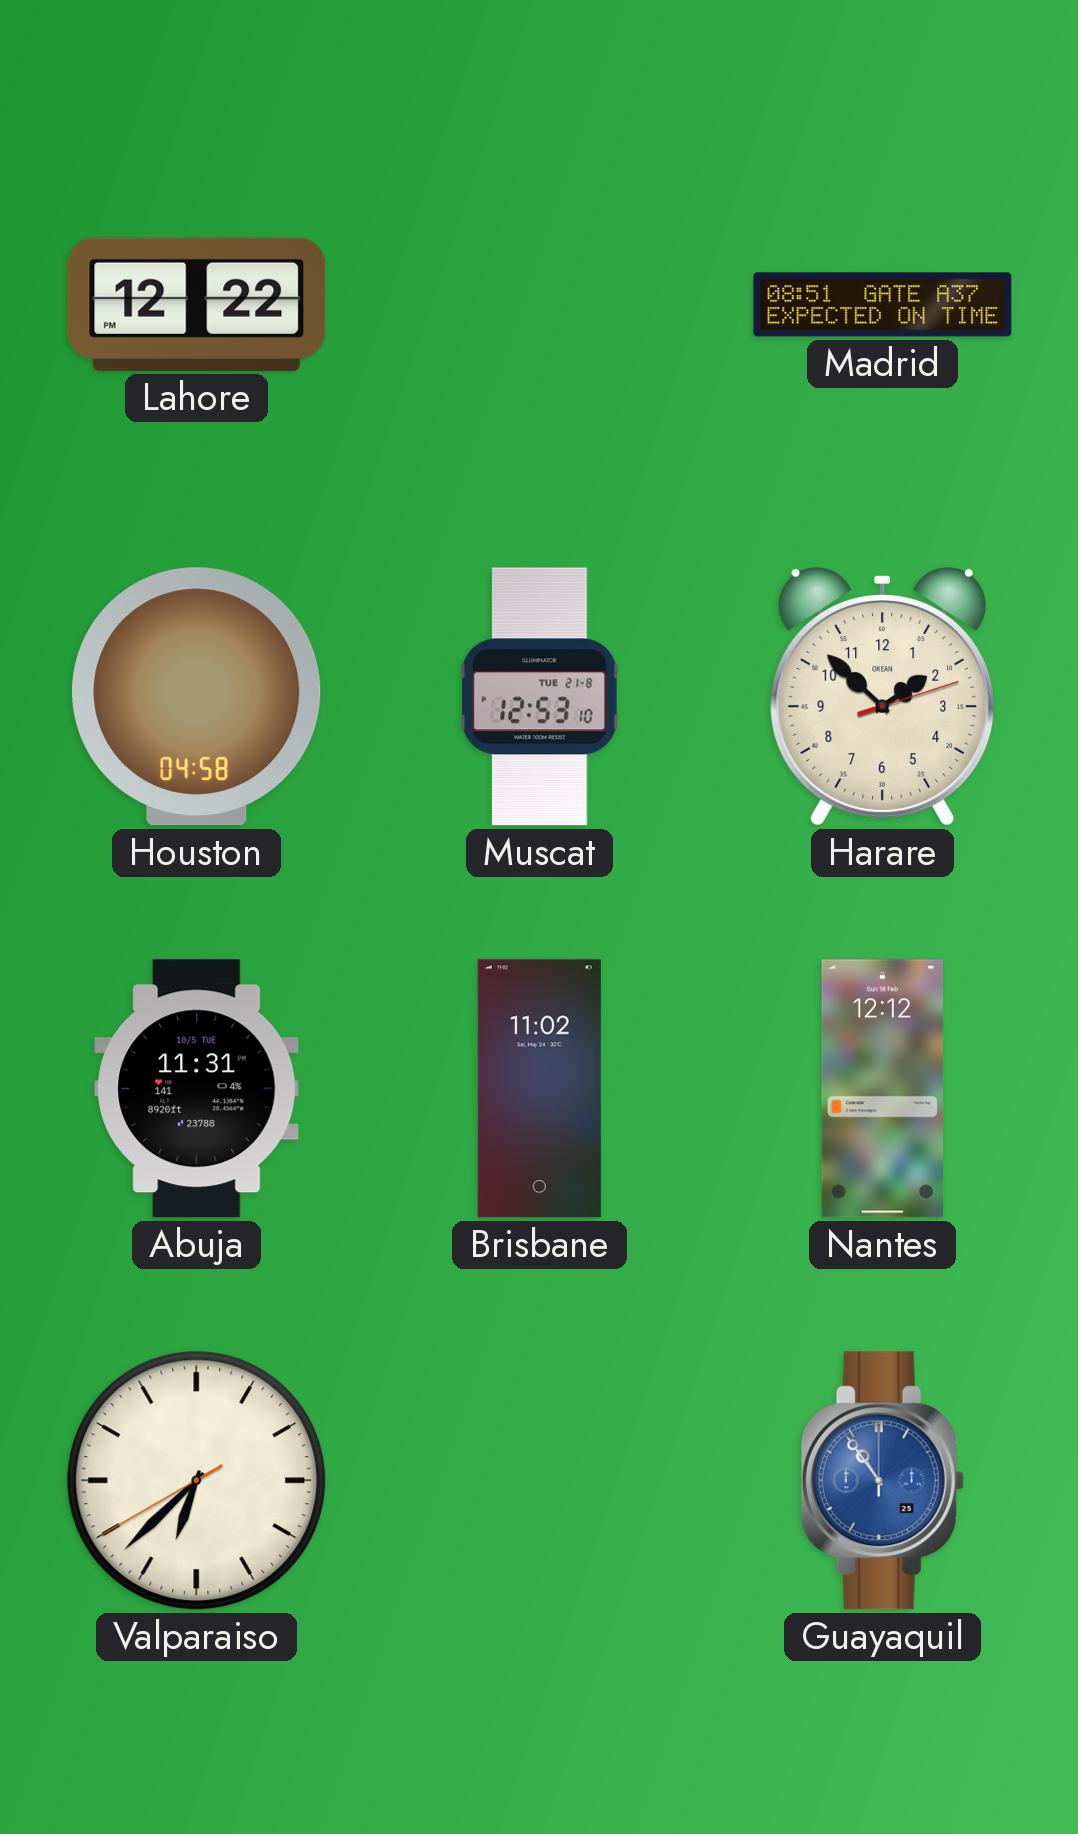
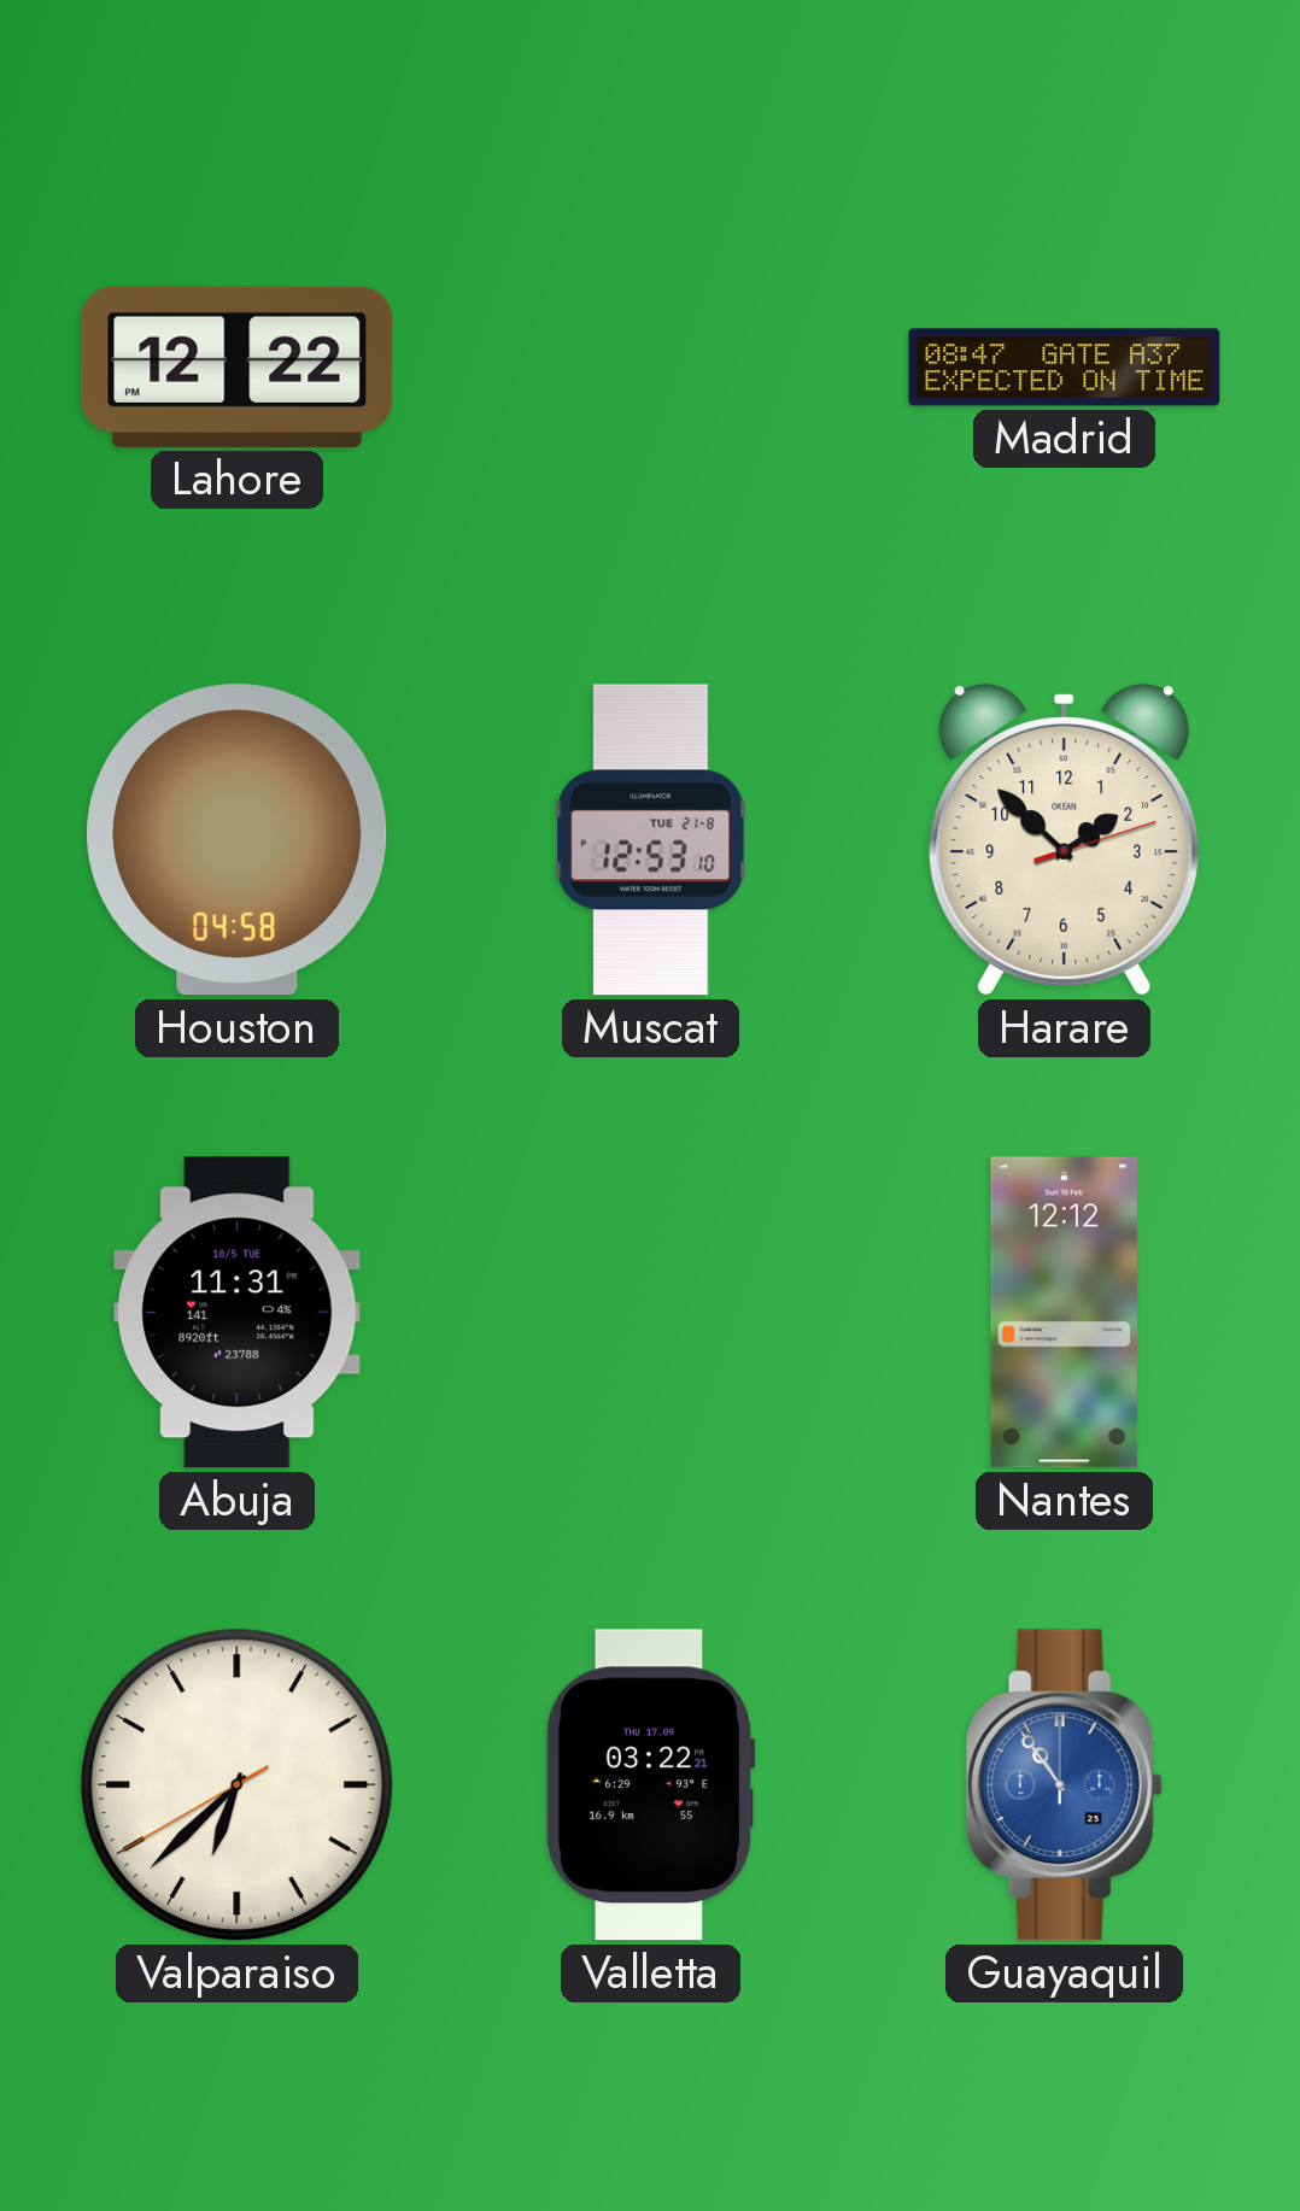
Madrid: 08:51 -> 08:47 (1065, 368)
Brisbane: 11:02 -> none (539, 1089)
Valletta: none -> 03:22 (650, 1785)
